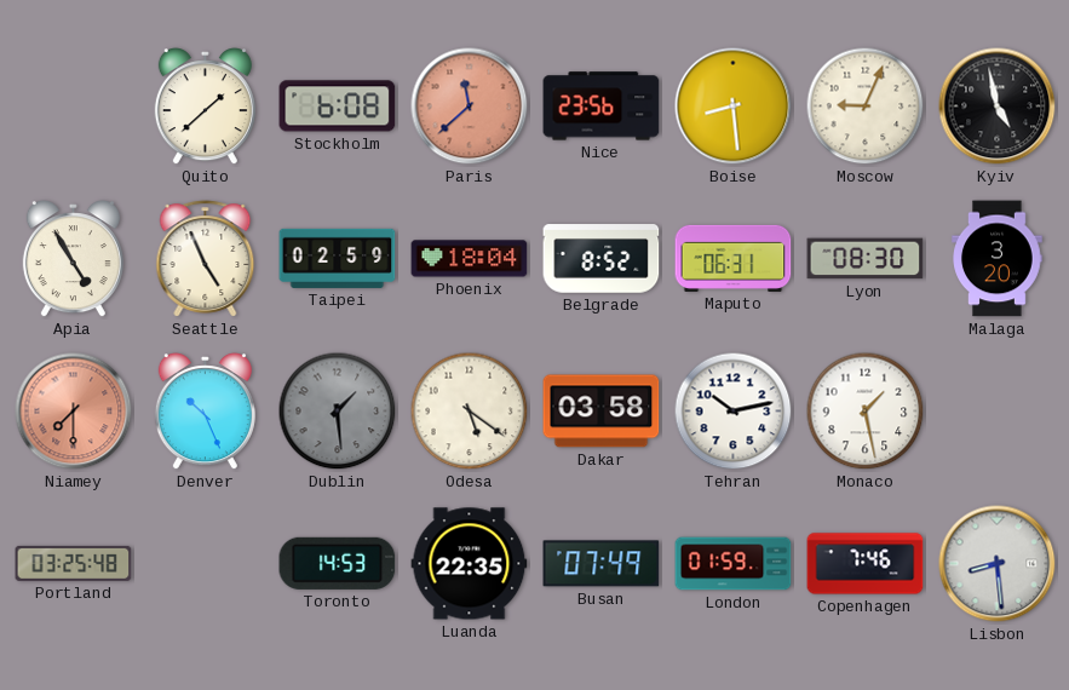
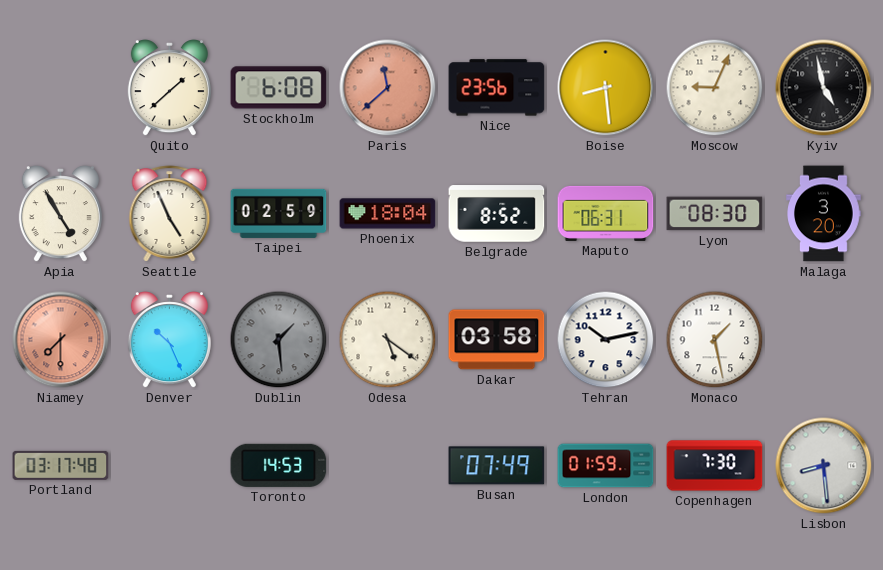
Portland: 03:25 -> 03:17 (61, 465)
Luanda: 22:35 -> none (470, 564)
Copenhagen: 7:46 -> 7:30 (715, 466)
